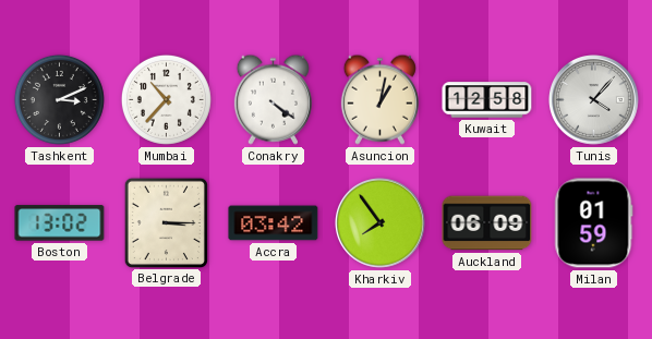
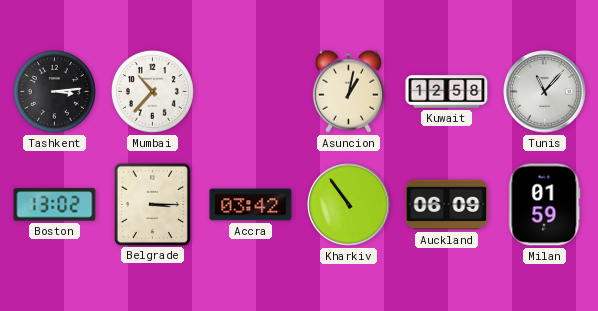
Tashkent: 3:11 -> 3:14 (54, 91)
Conakry: 4:21 -> none (273, 99)
Tunis: 4:07 -> 11:07 (545, 92)
Kharkiv: 7:54 -> 10:54 (349, 205)
